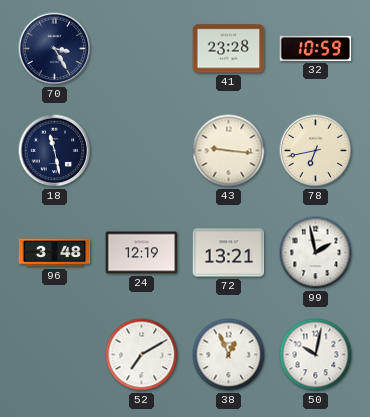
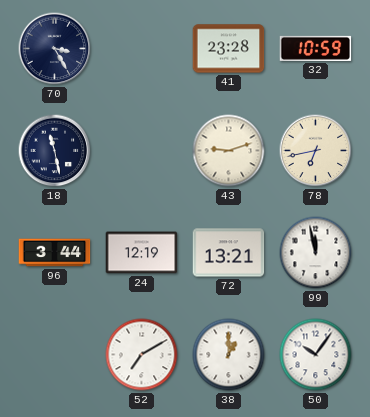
43: 9:16 -> 9:12 (229, 151)
96: 3:48 -> 3:44 (55, 253)
99: 1:58 -> 11:58 (316, 253)
38: 12:56 -> 1:00 (229, 355)
50: 10:02 -> 10:06 (316, 355)
